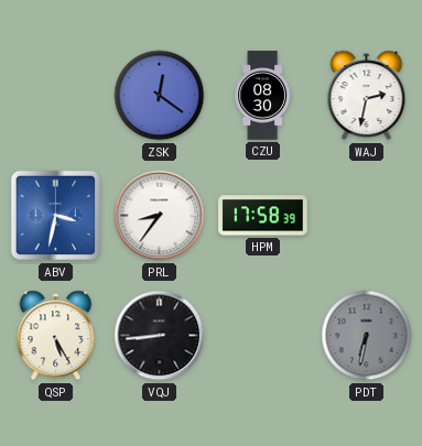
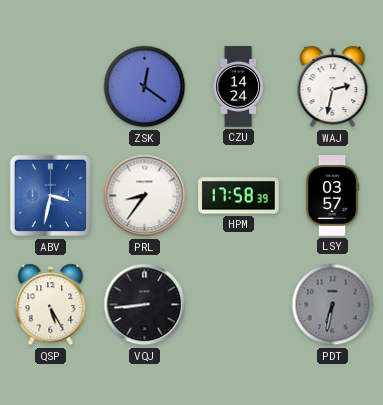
CZU: 08:30 -> 14:24 (238, 87)
LSY: none -> 03:57 (332, 196)
